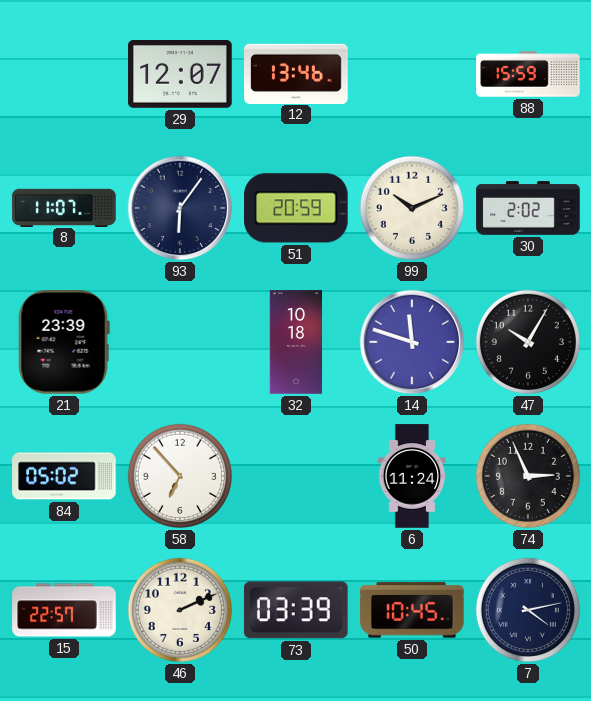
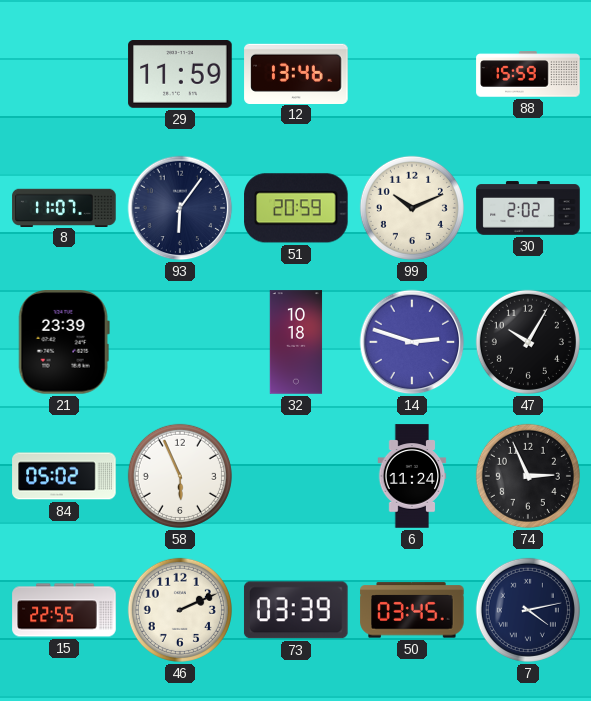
29: 12:07 -> 11:59 (180, 75)
14: 11:48 -> 2:48 (412, 342)
58: 6:53 -> 5:56 (180, 476)
15: 22:57 -> 22:55 (64, 610)
50: 10:45 -> 03:45 (412, 610)
